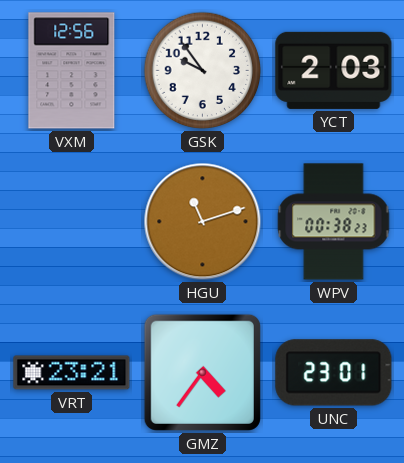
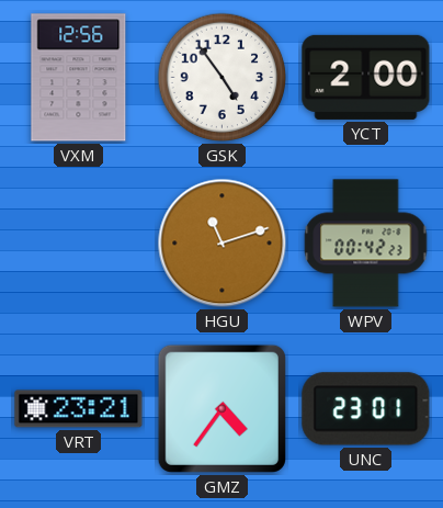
GSK: 9:54 -> 4:54 (223, 78)
YCT: 2:03 -> 2:00 (366, 77)
WPV: 00:38 -> 00:42 (366, 244)
